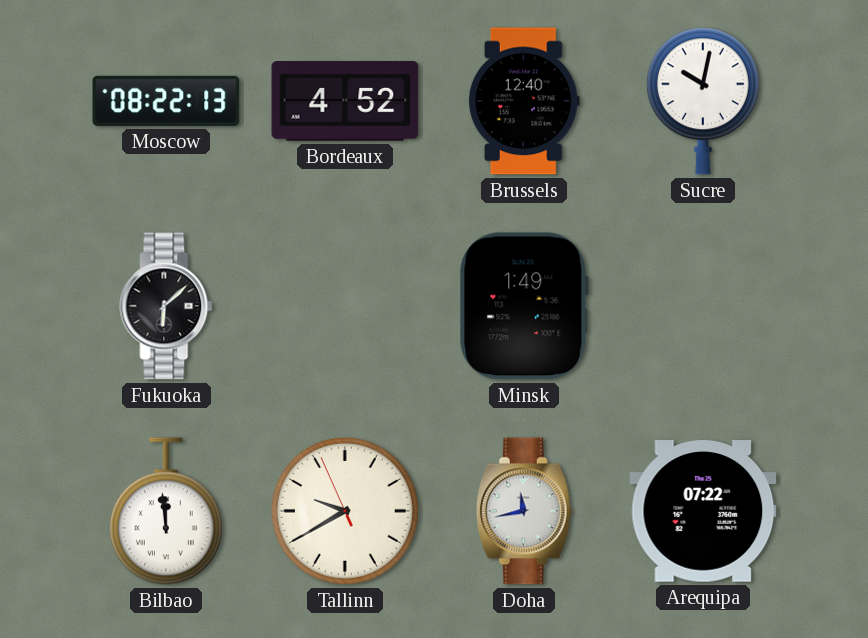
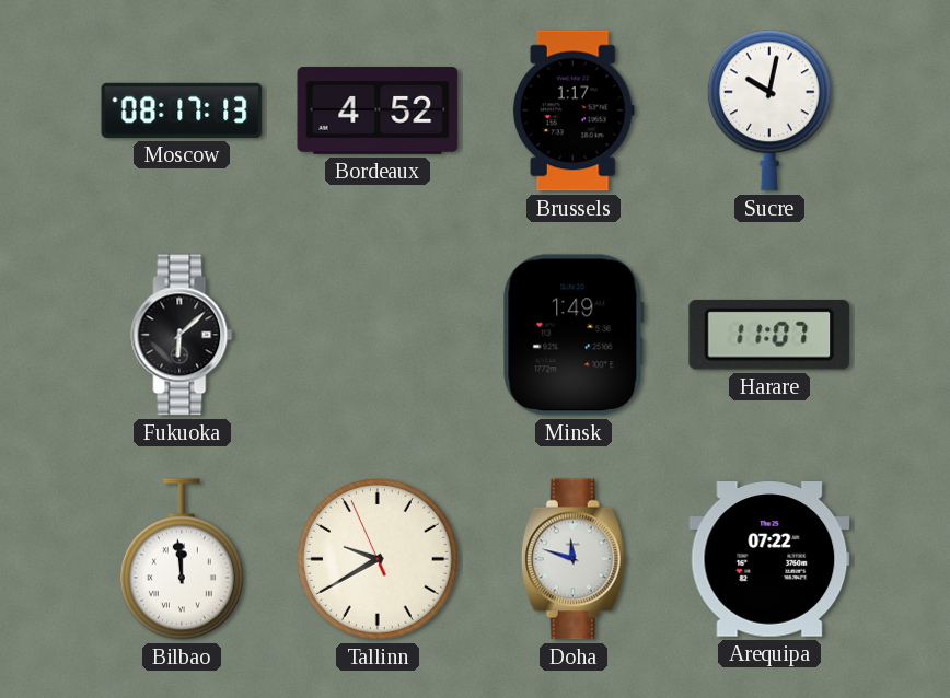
Moscow: 08:22 -> 08:17 (182, 110)
Brussels: 12:40 -> 1:17 (574, 110)
Harare: none -> 11:07 (769, 335)
Doha: 11:43 -> 11:48 (574, 559)
